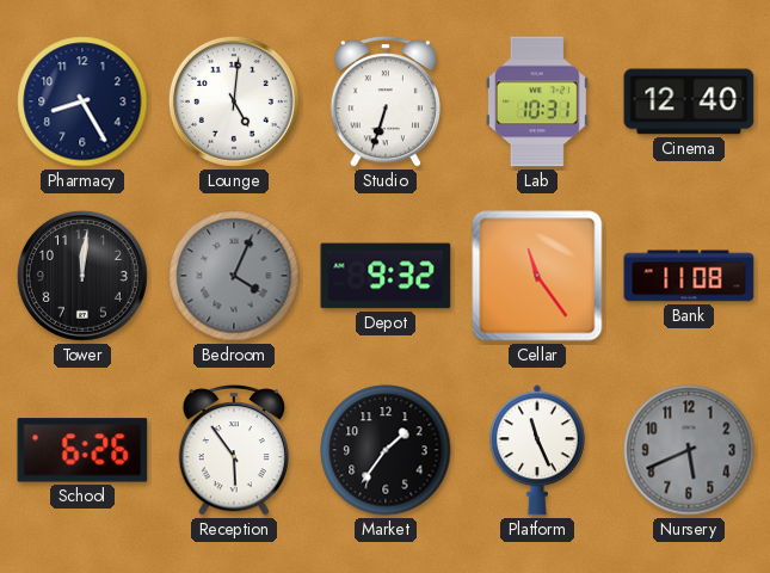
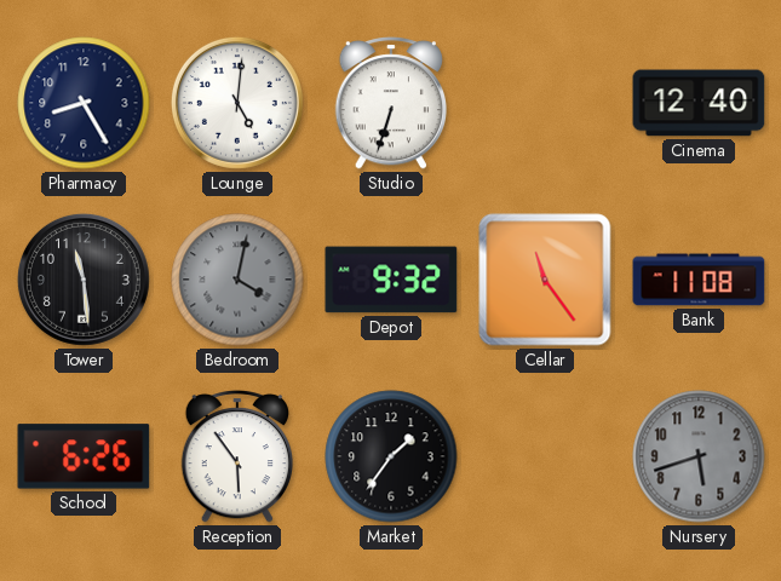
Lab: 10:31 -> none (537, 101)
Tower: 12:01 -> 11:29 (84, 280)
Bedroom: 4:04 -> 4:02 (237, 280)
Platform: 11:26 -> none (537, 450)
Nursery: 5:41 -> 5:42 (699, 456)
